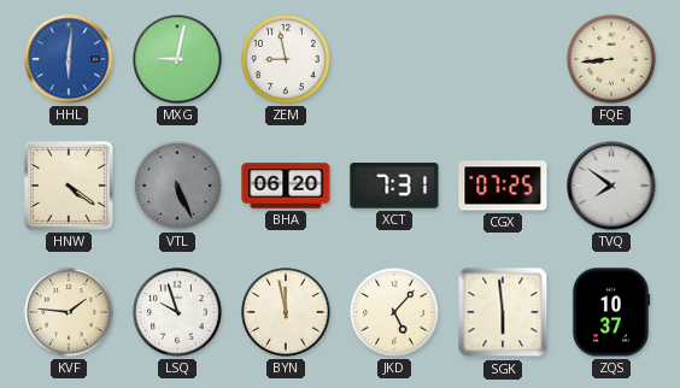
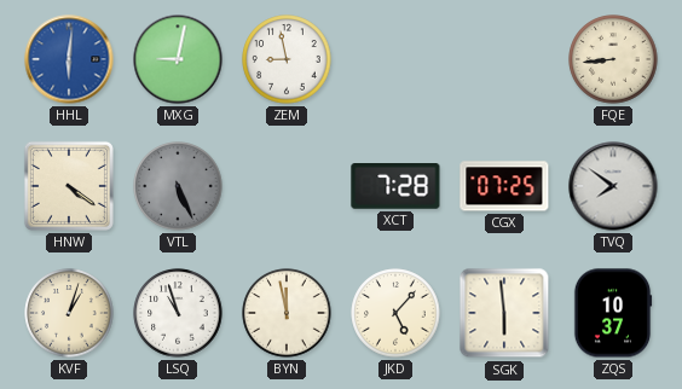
BHA: 06:20 -> none (286, 186)
XCT: 7:31 -> 7:28 (395, 187)
KVF: 1:46 -> 1:03 (69, 313)
LSQ: 9:57 -> 10:57 (178, 313)
